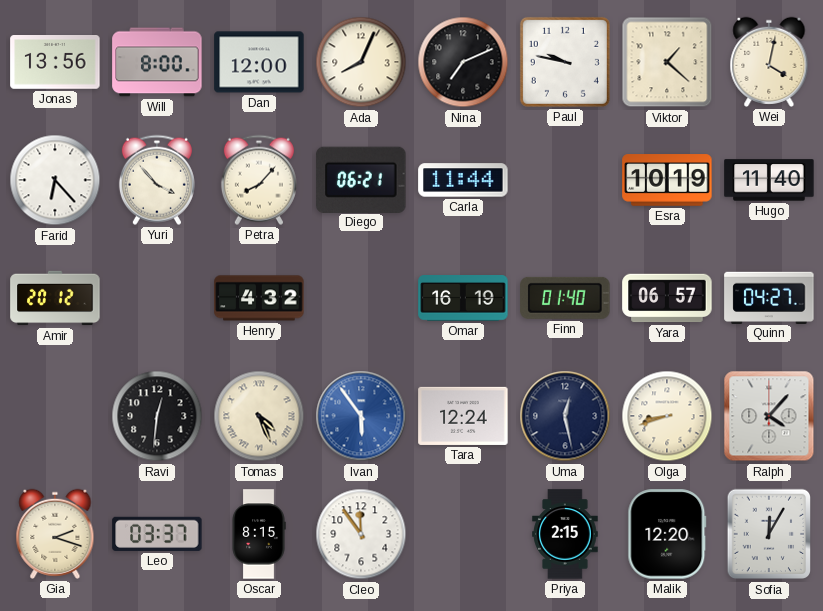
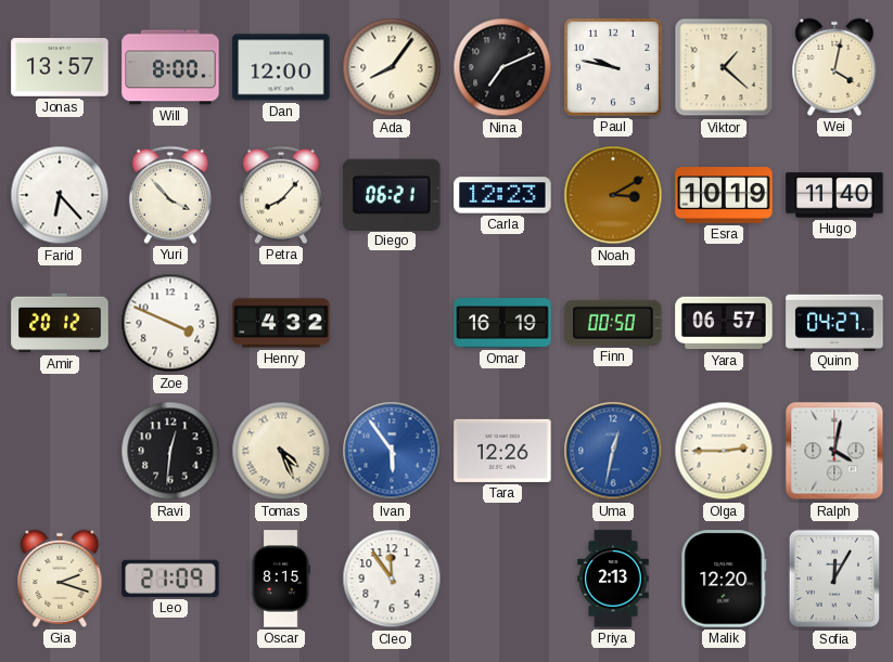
Jonas: 13:56 -> 13:57 (60, 68)
Ada: 8:04 -> 8:06 (392, 67)
Carla: 11:44 -> 12:23 (502, 195)
Noah: none -> 3:10 (613, 195)
Zoe: none -> 3:49 (170, 323)
Finn: 01:40 -> 00:50 (613, 323)
Tara: 12:24 -> 12:26 (502, 451)
Uma: 12:28 -> 12:32 (613, 451)
Uma dial: navy -> blue (613, 451)
Olga: 8:42 -> 2:45 (724, 451)
Ralph: 4:07 -> 4:02 (834, 451)
Leo: 03:37 -> 21:09 (170, 579)
Priya: 2:15 -> 2:13 (613, 579)
